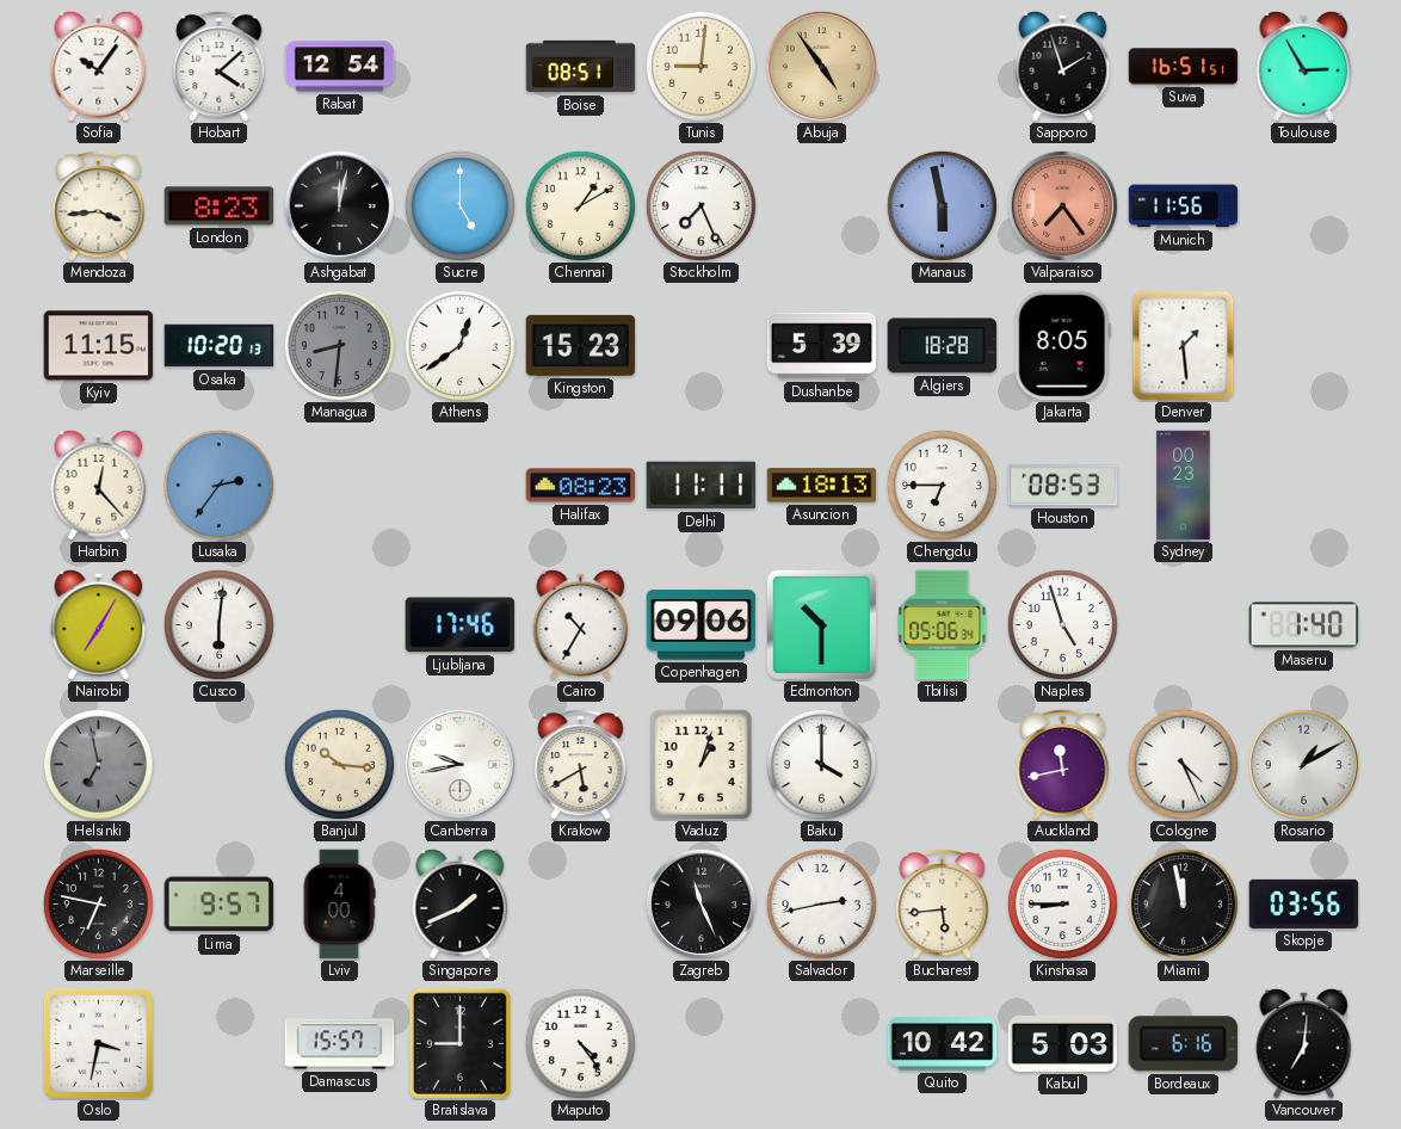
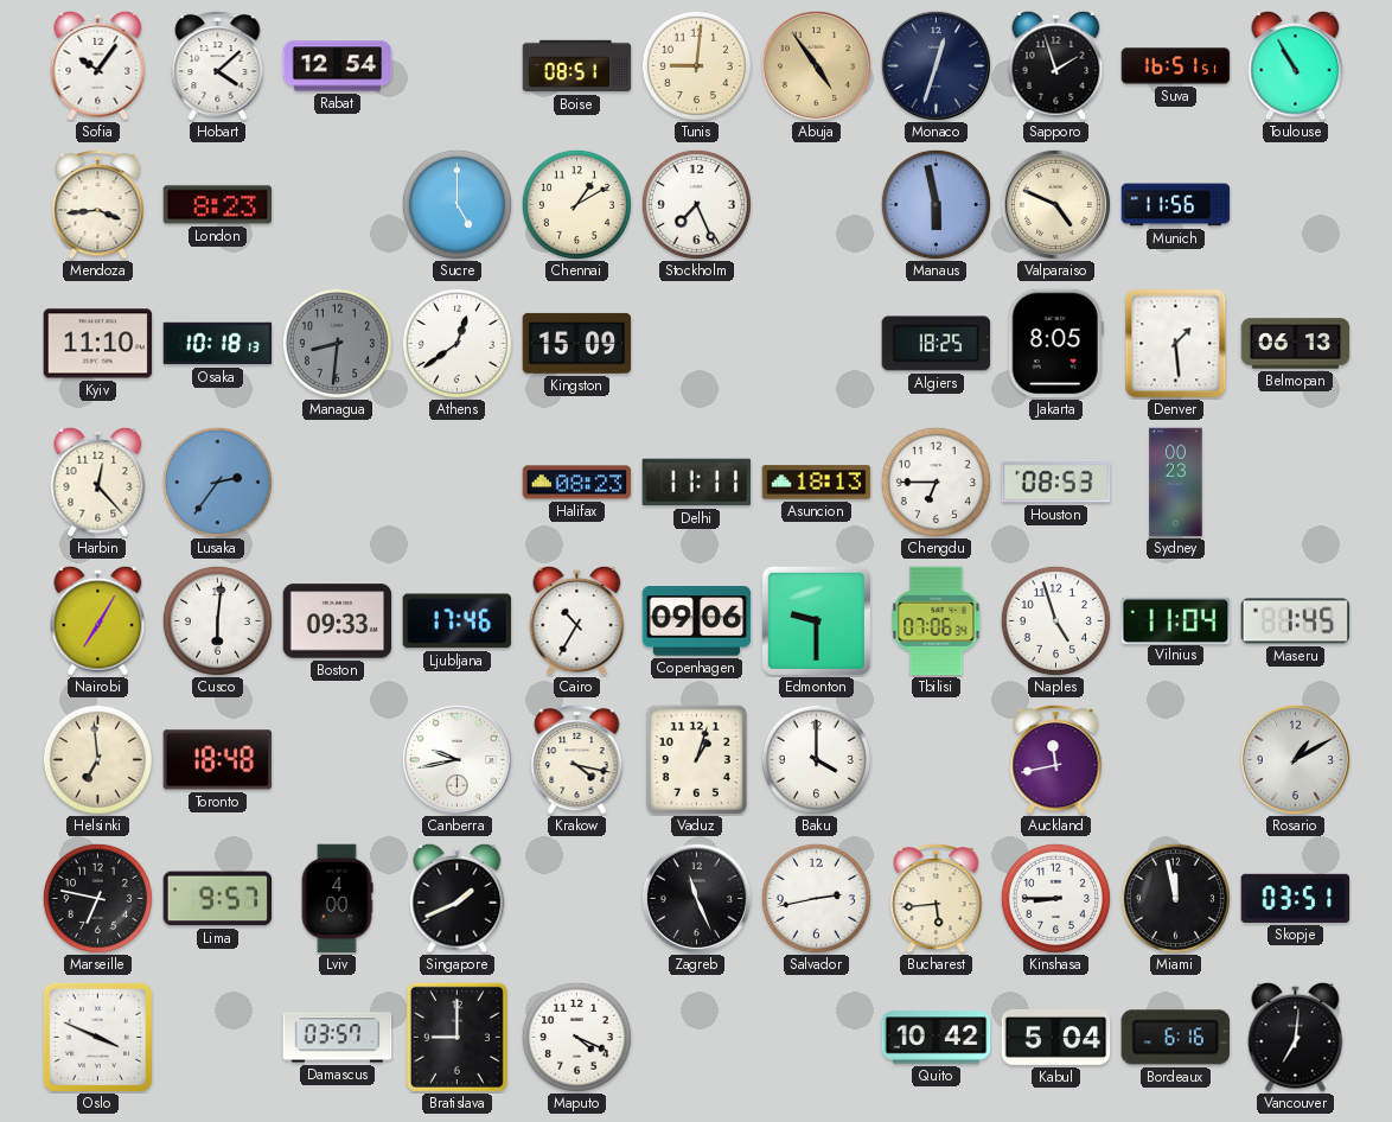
Monaco: none -> 12:33 (936, 65)
Toulouse: 2:55 -> 10:55 (1296, 65)
Ashgabat: 12:02 -> none (339, 205)
Valparaiso: 7:24 -> 4:49 (1055, 204)
Valparaiso dial: salmon -> cream (1055, 204)
Kyiv: 11:15 -> 11:10 (98, 344)
Osaka: 10:20 -> 10:18 (218, 344)
Kingston: 15:23 -> 15:09 (577, 343)
Dushanbe: 5:39 -> none (822, 346)
Algiers: 18:28 -> 18:25 (937, 344)
Belmopan: none -> 06:13 (1296, 344)
Boston: none -> 09:33 (338, 621)
Edmonton: 10:30 -> 9:30 (816, 620)
Tbilisi: 05:06 -> 07:06 (937, 621)
Vilnius: none -> 11:04 (1176, 620)
Maseru: 1:40 -> 1:45 (1296, 621)
Helsinki: 6:58 -> 6:59 (97, 759)
Helsinki dial: grey -> cream (97, 759)
Toronto: none -> 18:48 (218, 760)
Banjul: 10:16 -> none (339, 764)
Krakow: 5:40 -> 4:17 (577, 759)
Cologne: 4:26 -> none (1183, 764)
Skopje: 03:56 -> 03:51 (1296, 898)
Oslo: 3:32 -> 3:49 (97, 1037)
Damascus: 15:57 -> 03:57 (338, 1038)
Maputo: 4:24 -> 4:19 (576, 1037)
Kabul: 5:03 -> 5:04 (1056, 1037)
